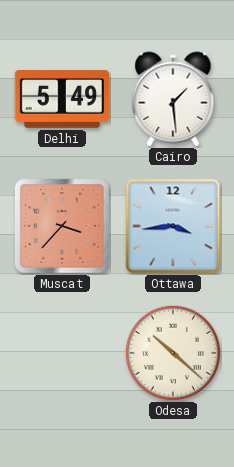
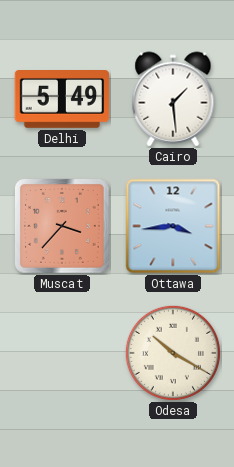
Odesa: 10:22 -> 10:20 (173, 353)
